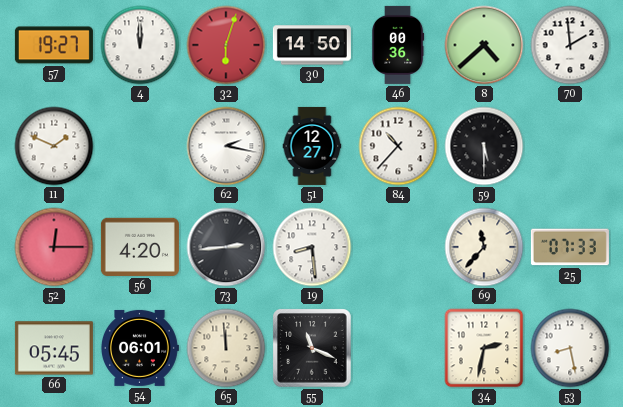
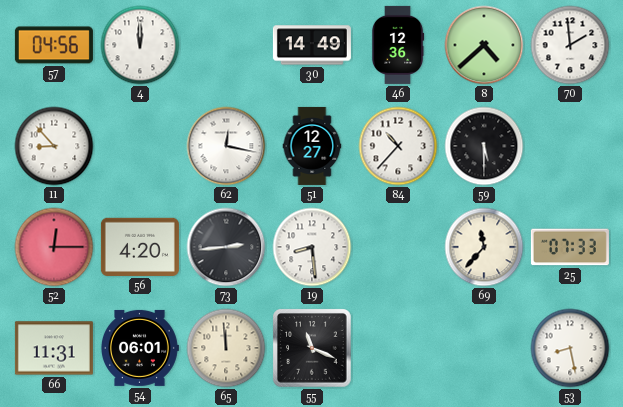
57: 19:27 -> 04:56 (54, 45)
32: 6:03 -> none (226, 45)
30: 14:50 -> 14:49 (312, 45)
46: 00:36 -> 12:36 (398, 45)
11: 1:49 -> 8:53 (54, 146)
62: 2:17 -> 12:17 (226, 146)
66: 05:45 -> 11:31 (54, 348)
34: 2:32 -> none (484, 348)
